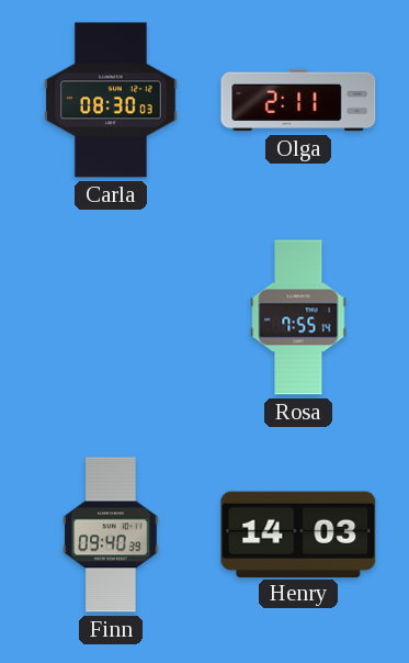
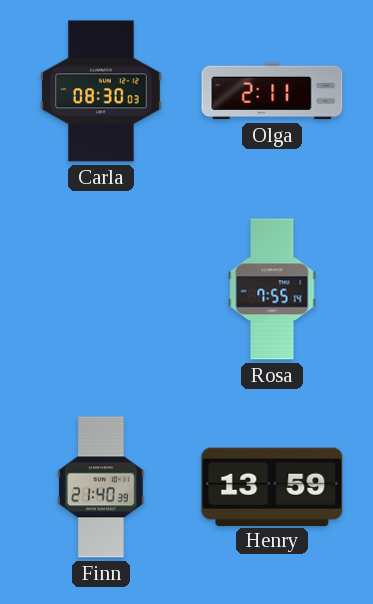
Finn: 09:40 -> 21:40 (101, 487)
Henry: 14:03 -> 13:59 (272, 486)
